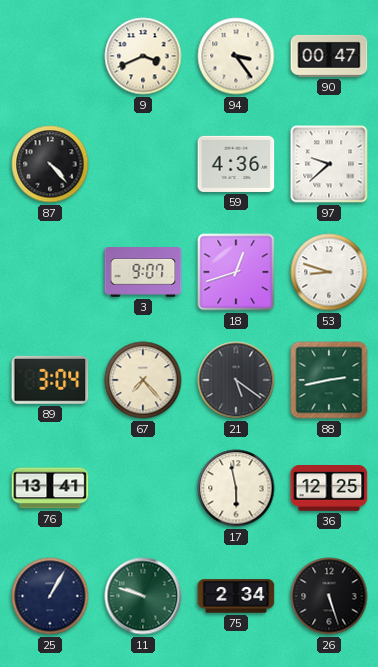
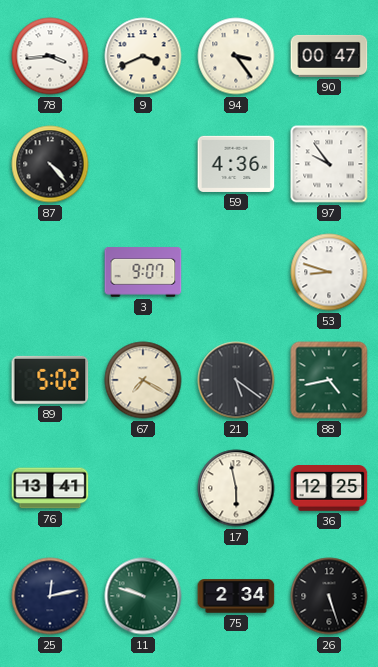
78: none -> 3:44 (50, 56)
97: 9:38 -> 9:54 (329, 164)
18: 12:42 -> none (236, 272)
89: 3:04 -> 5:02 (50, 380)
67: 7:23 -> 7:20 (143, 380)
88: 2:43 -> 4:43 (329, 380)
25: 1:05 -> 12:13 (50, 596)
